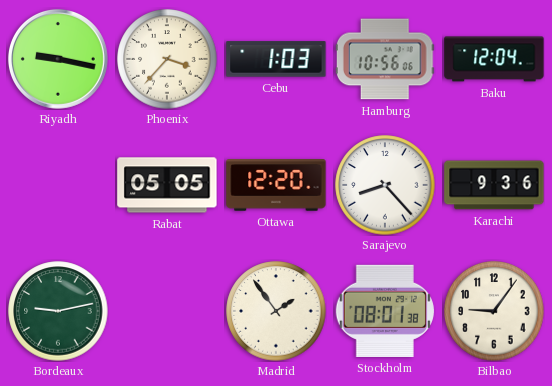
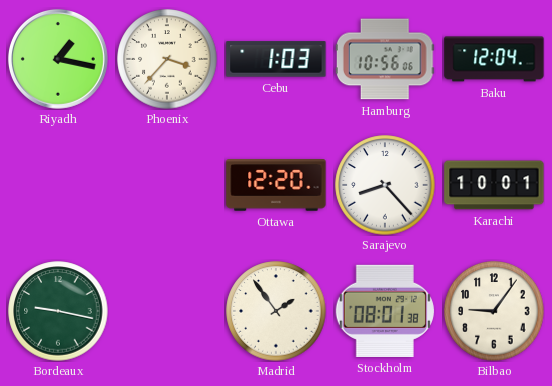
Riyadh: 9:17 -> 1:17 (58, 59)
Rabat: 05:05 -> none (167, 185)
Karachi: 9:36 -> 10:01 (494, 185)
Bordeaux: 9:13 -> 9:17 (58, 311)
